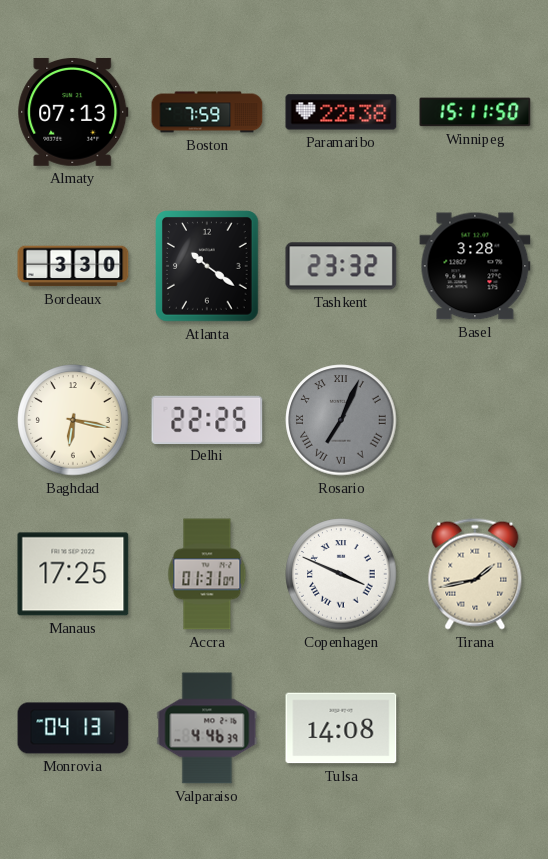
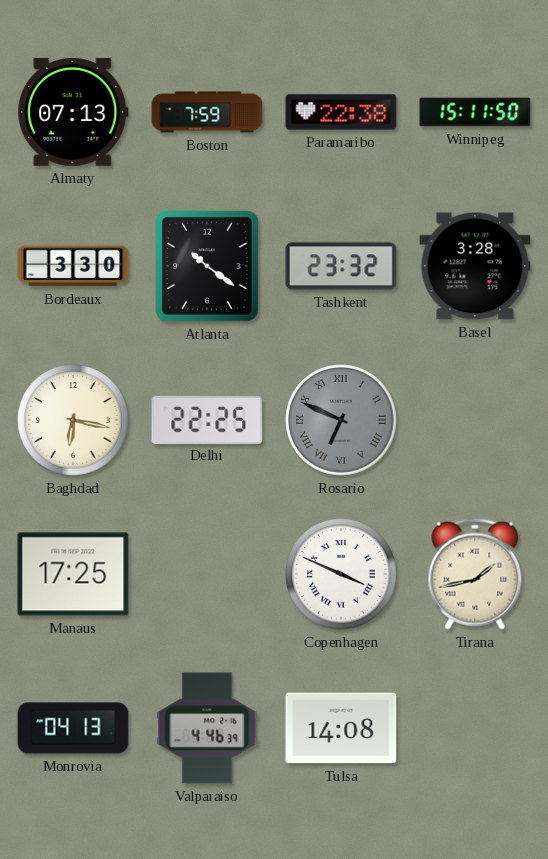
Rosario: 7:04 -> 6:49 (341, 420)
Accra: 01:31 -> none (207, 574)
